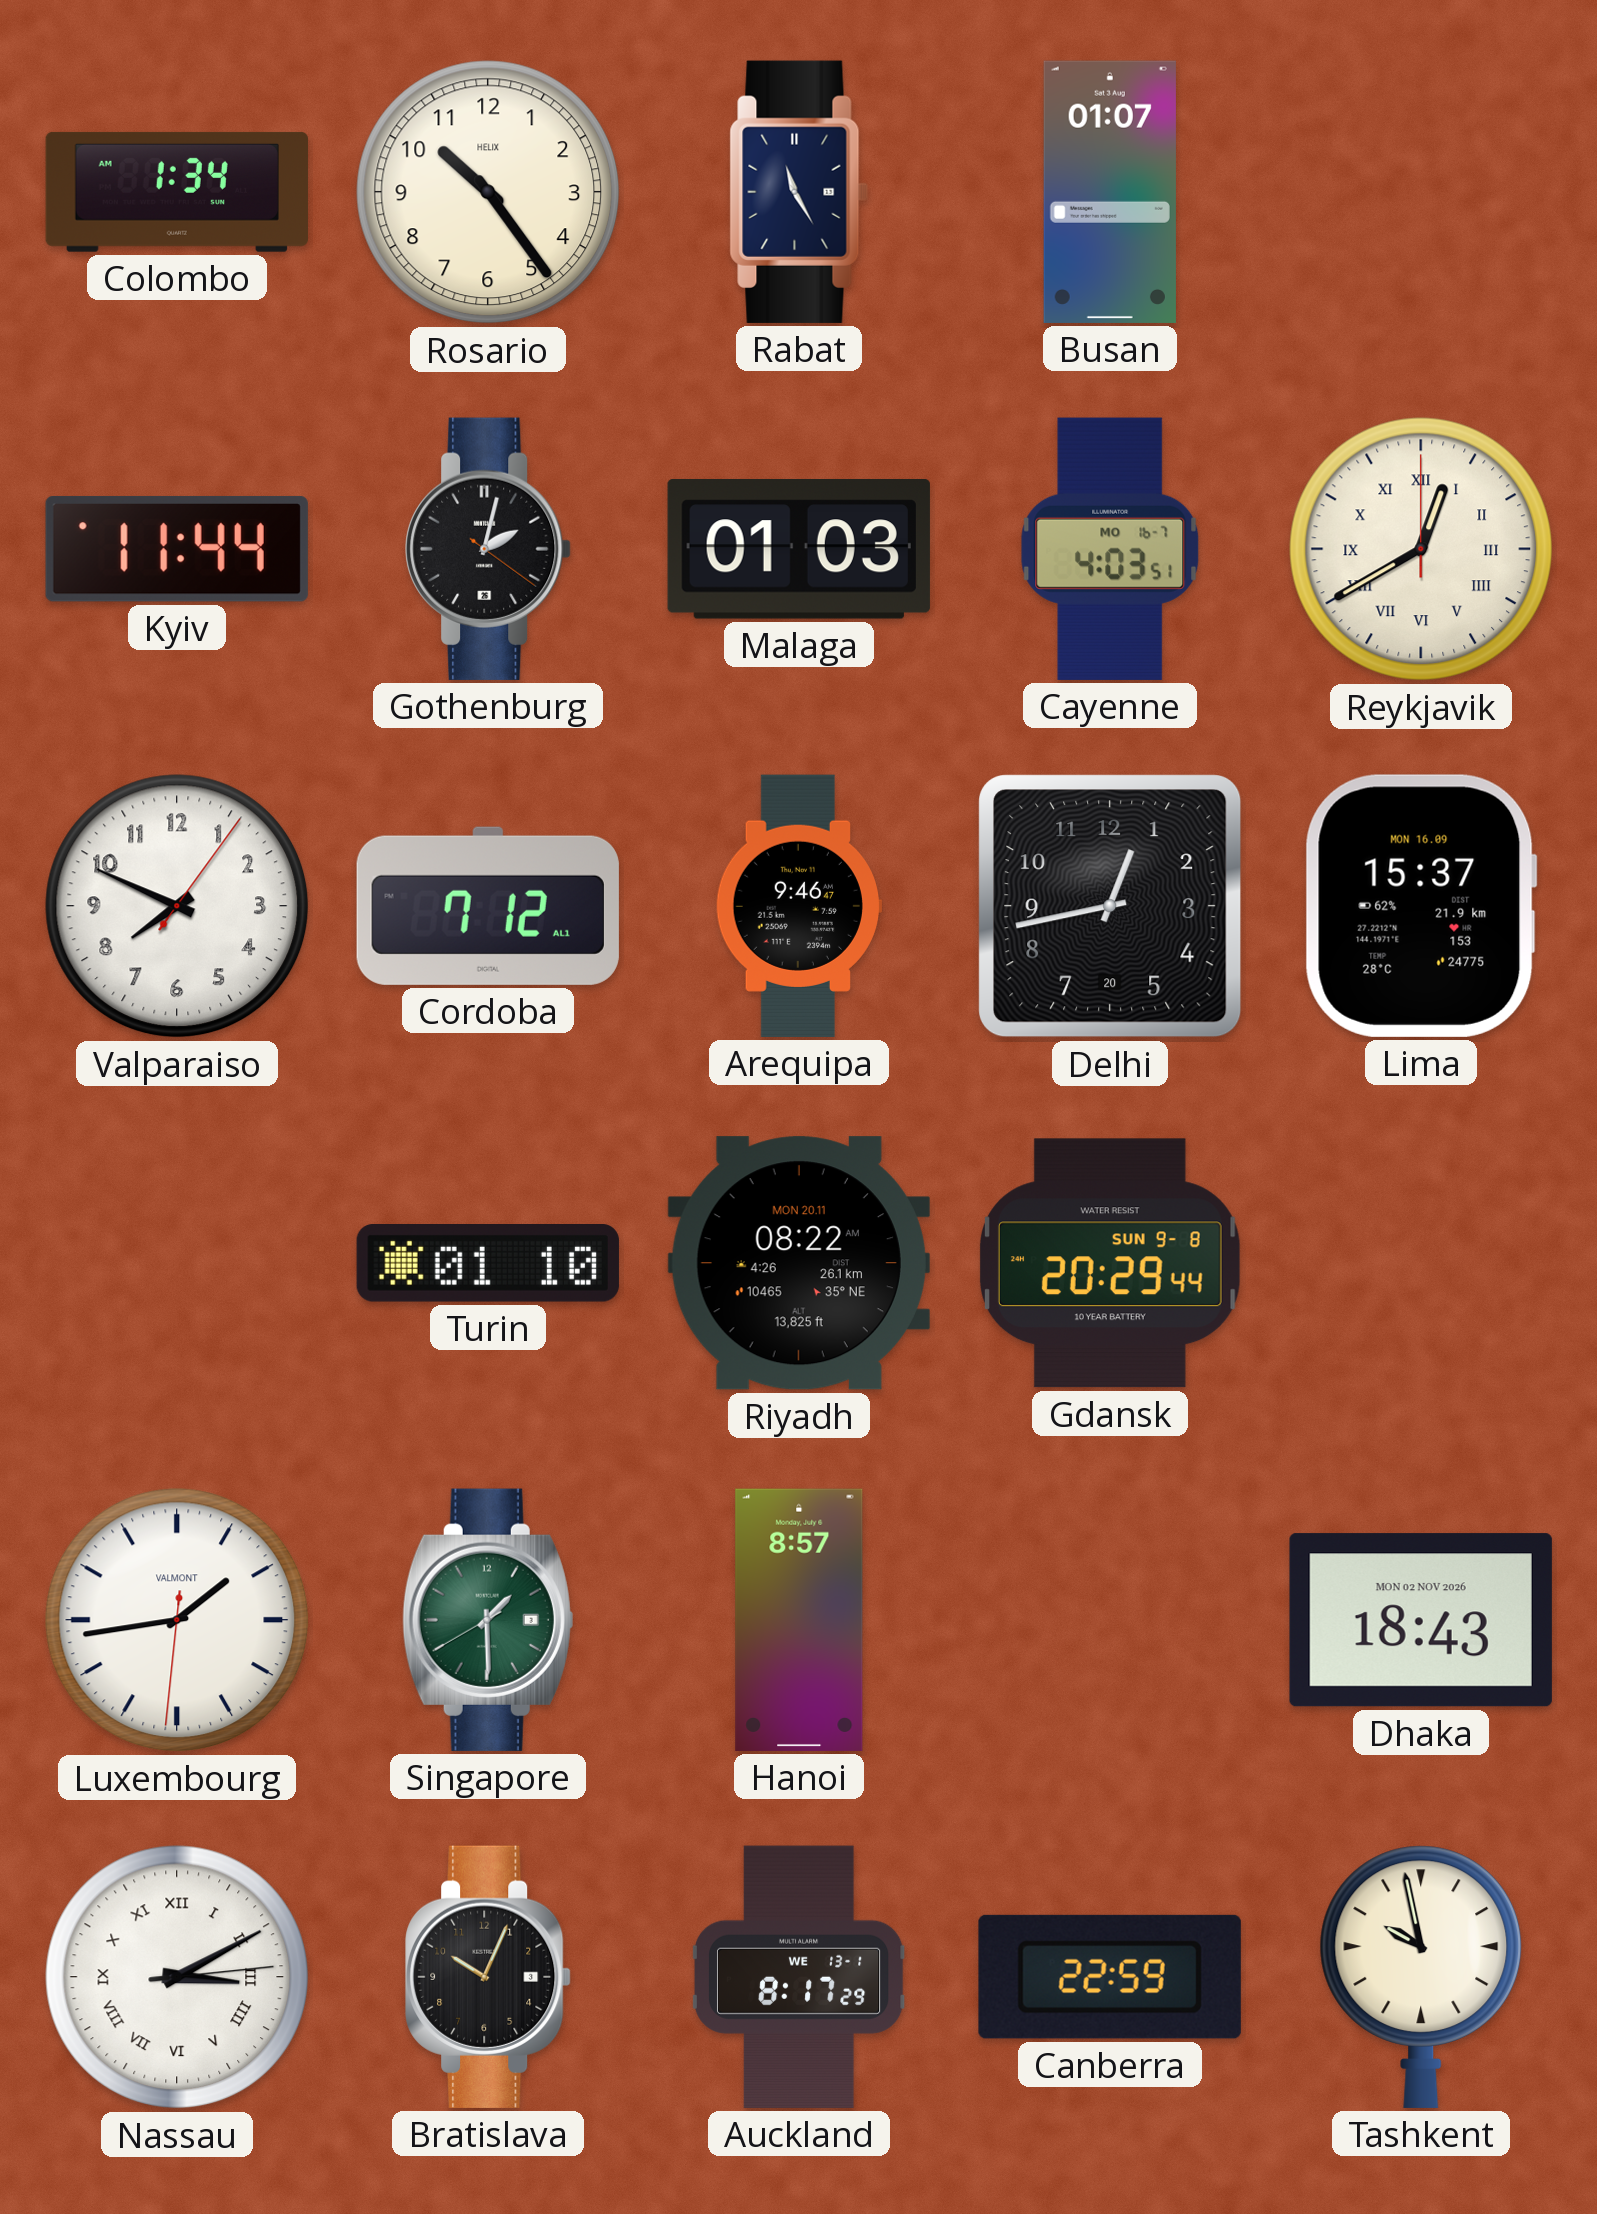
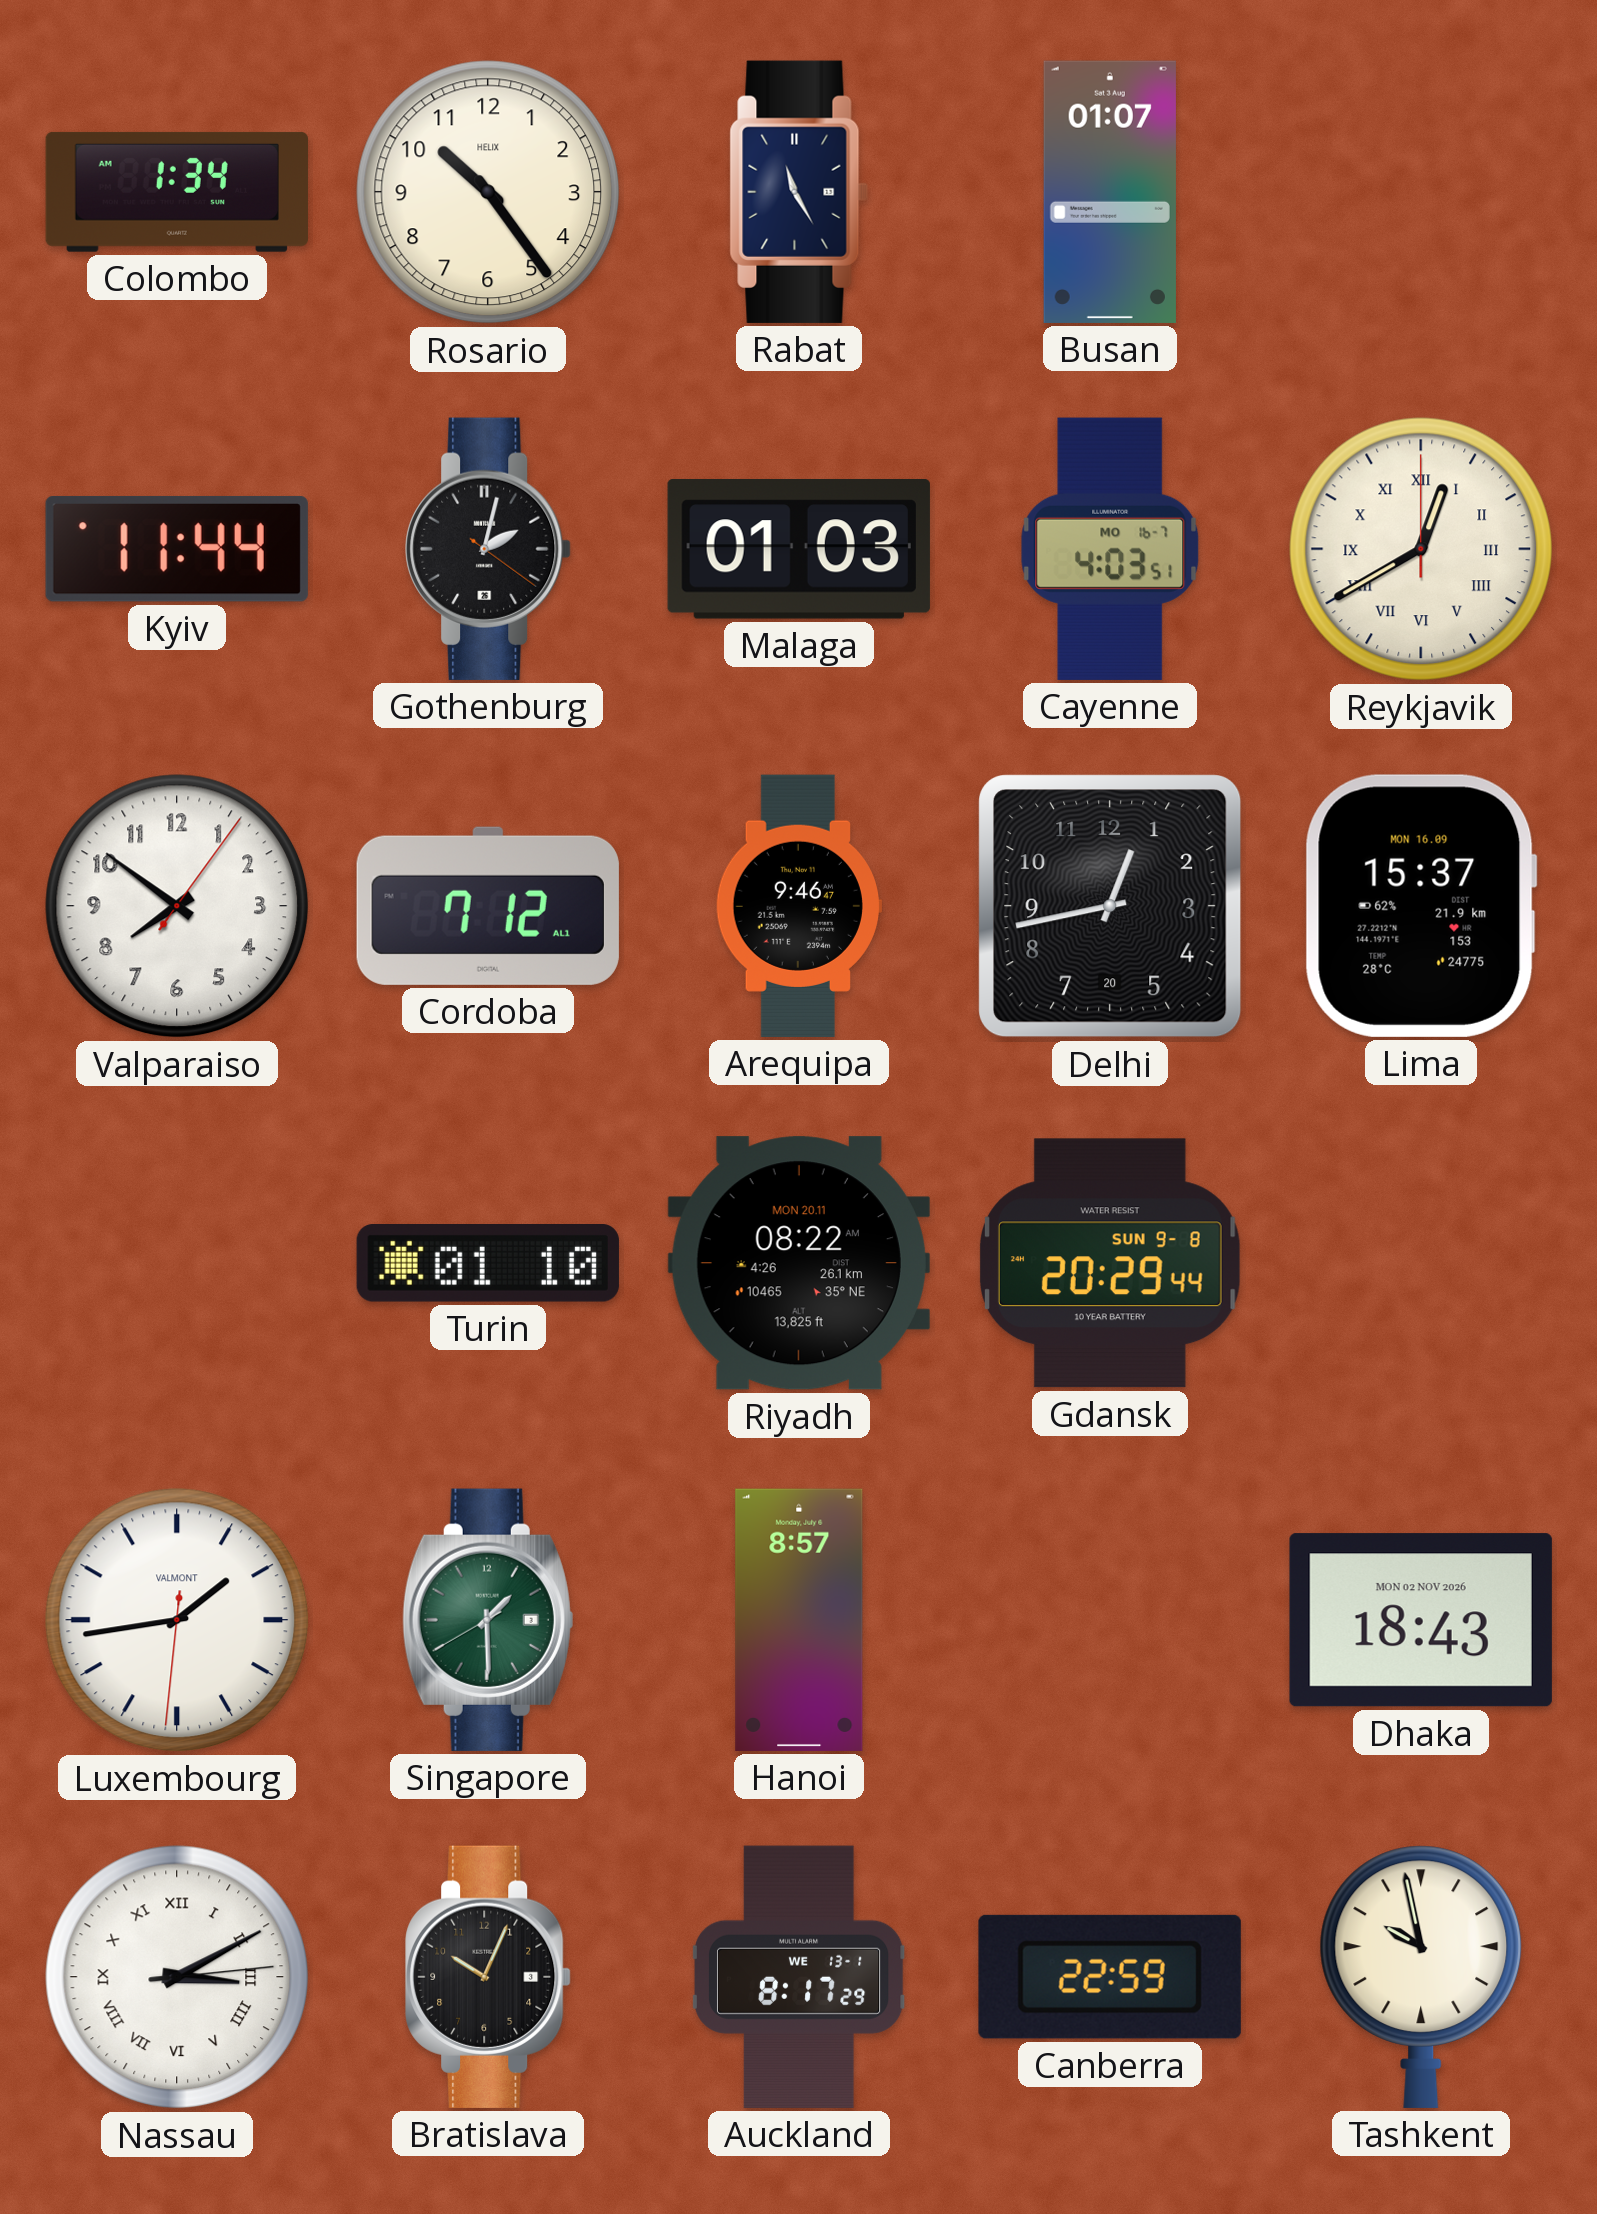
Valparaiso: 7:49 -> 7:51 (177, 906)
